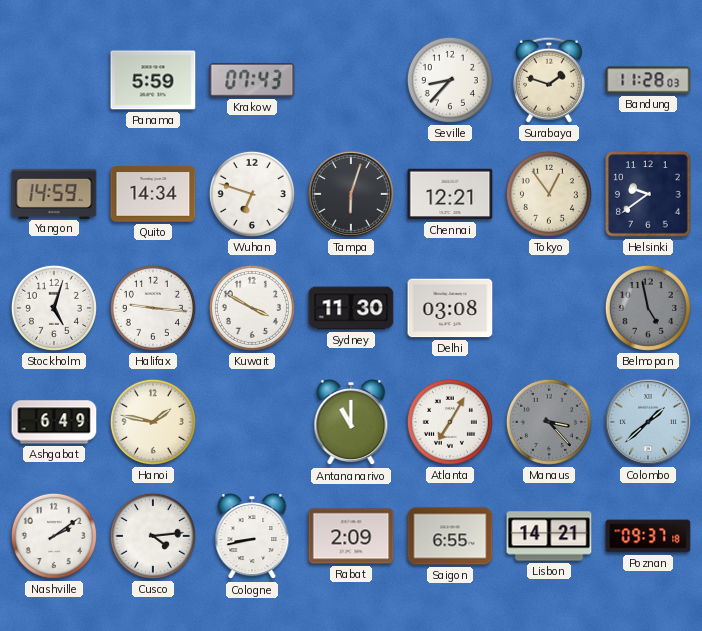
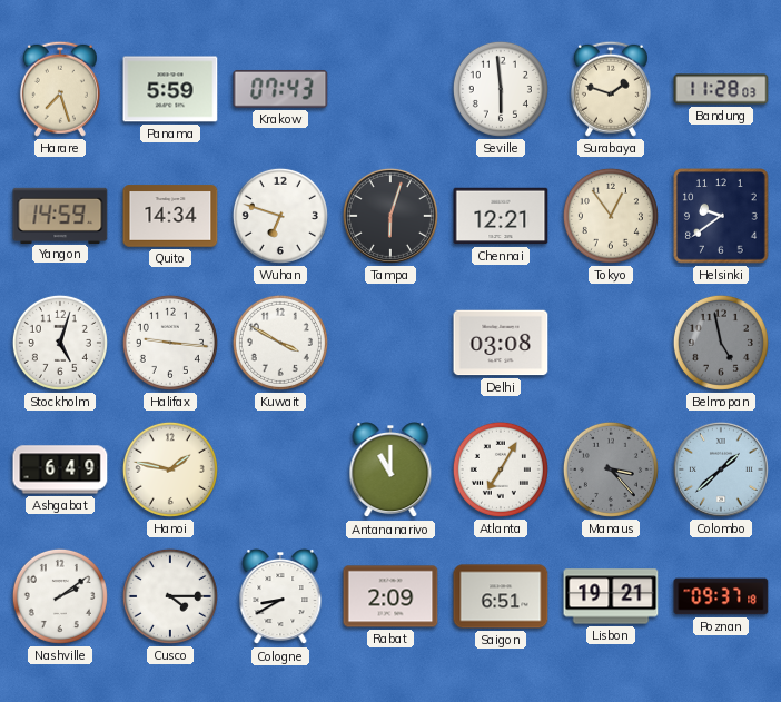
Harare: none -> 7:27 (60, 89)
Seville: 8:37 -> 5:59 (501, 89)
Sydney: 11:30 -> none (351, 308)
Cusco: 4:14 -> 4:15 (170, 596)
Cologne: 8:43 -> 8:40 (280, 597)
Saigon: 6:55 -> 6:51 (501, 596)
Lisbon: 14:21 -> 19:21 (611, 596)
